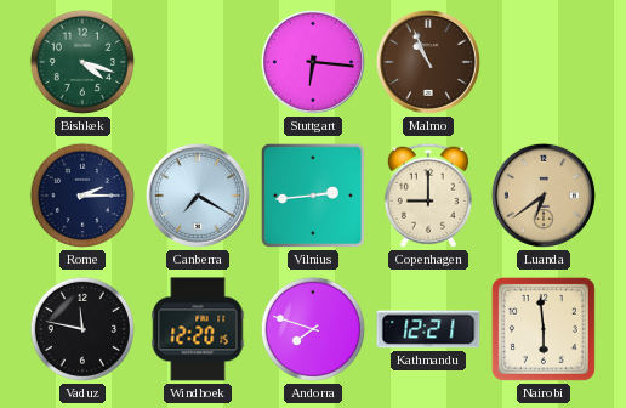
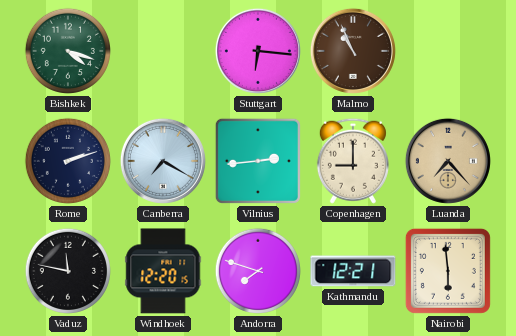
Rome: 2:15 -> 2:12 (68, 161)
Luanda: 6:39 -> 7:23 (448, 161)
